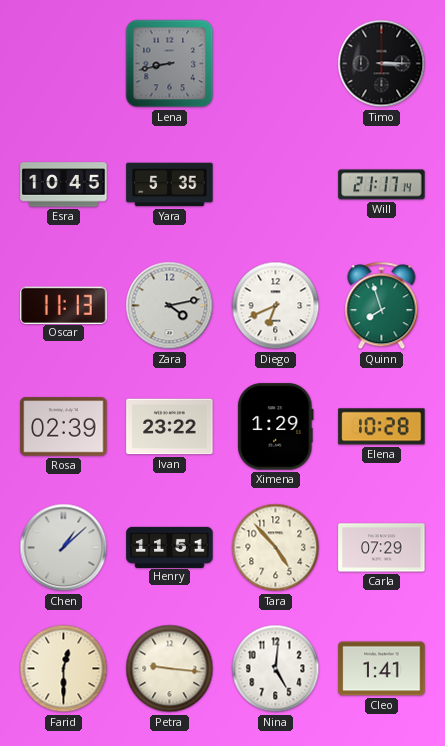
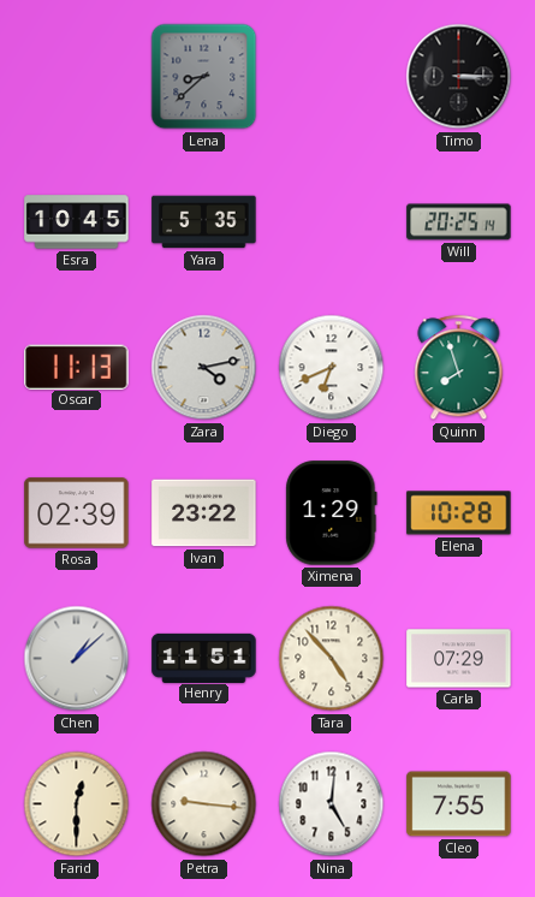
Lena: 8:43 -> 8:38 (204, 77)
Will: 21:17 -> 20:25 (459, 222)
Cleo: 1:41 -> 7:55 (459, 804)
